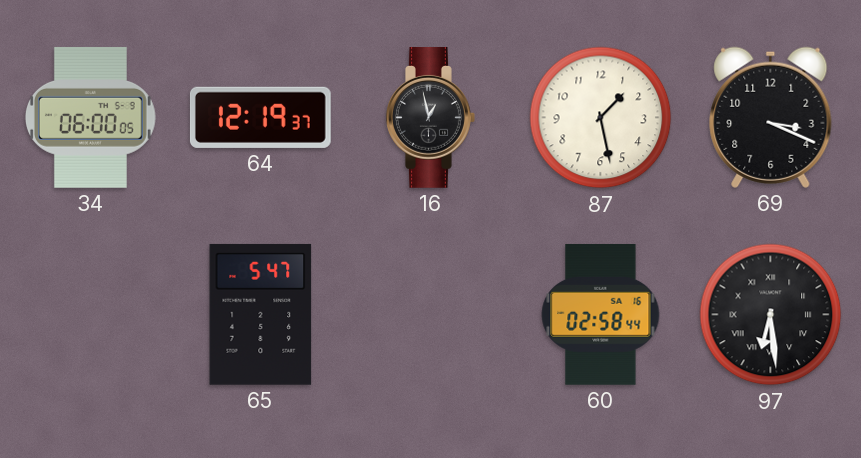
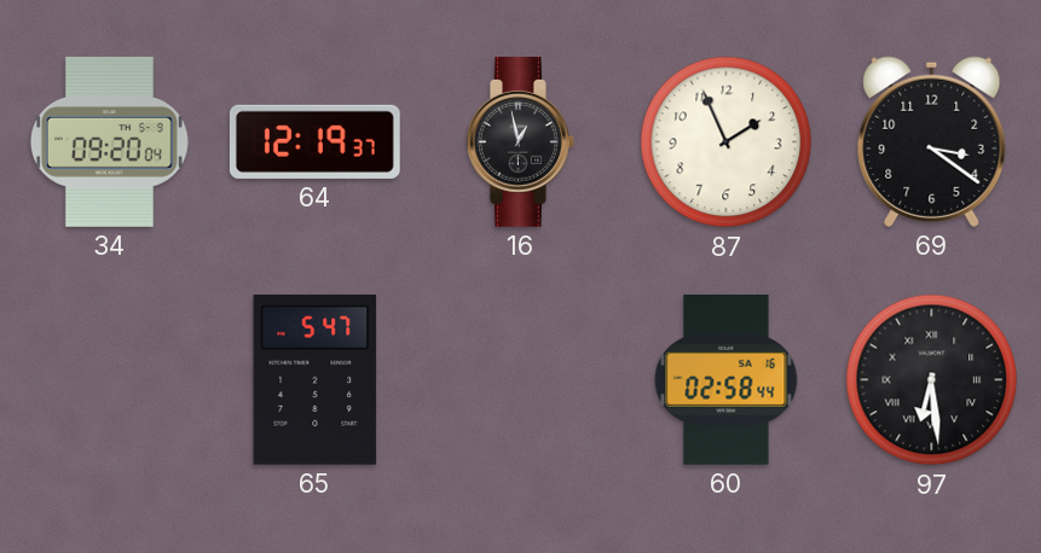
34: 06:00 -> 09:20 (109, 141)
87: 1:28 -> 1:56 (727, 142)
69: 3:19 -> 3:21 (932, 141)
